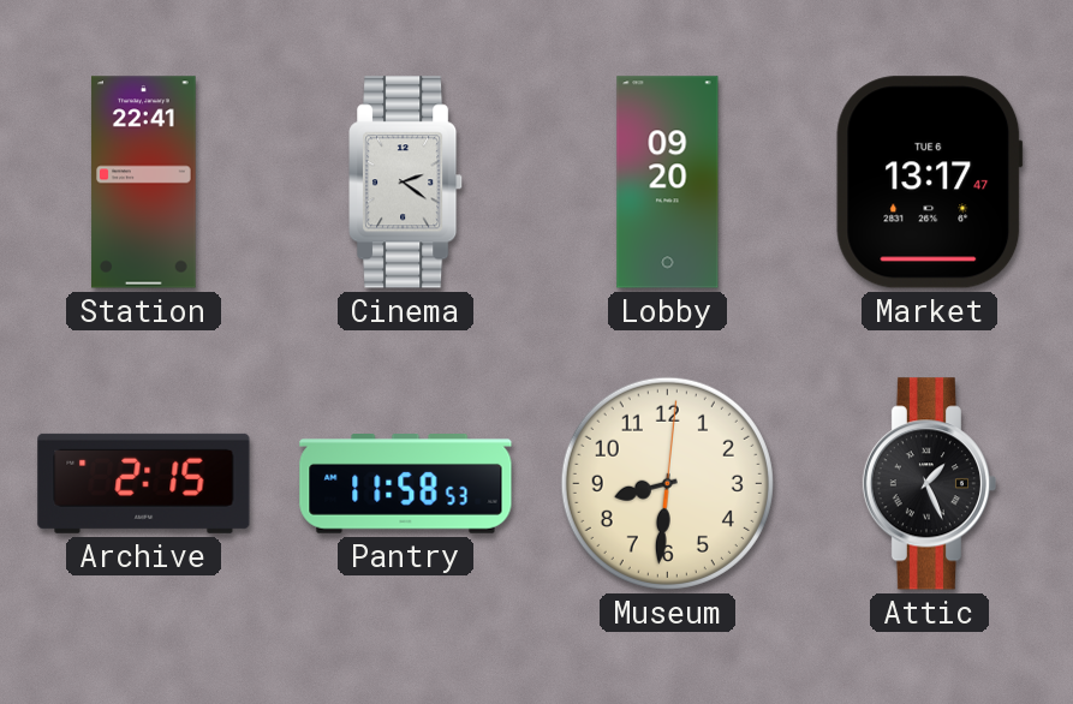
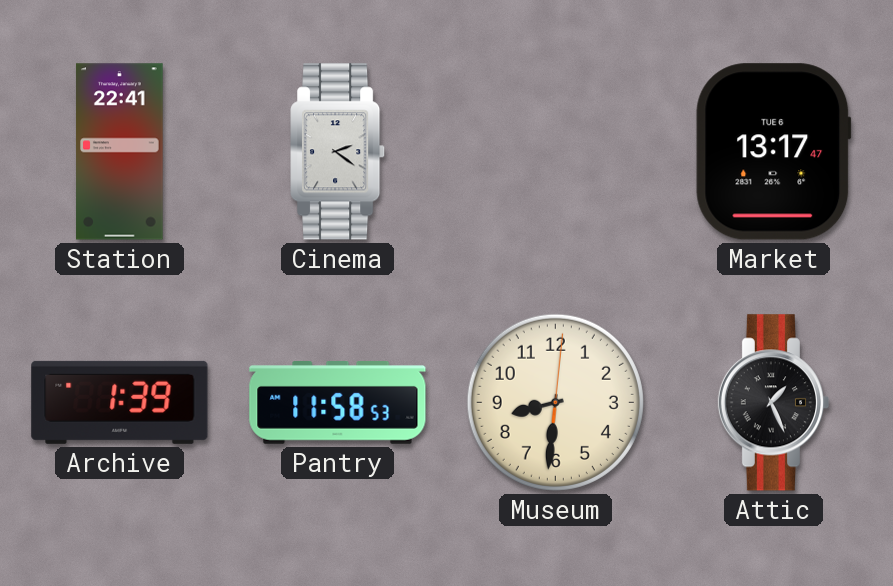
Lobby: 09:20 -> none (668, 183)
Archive: 2:15 -> 1:39 (120, 402)
